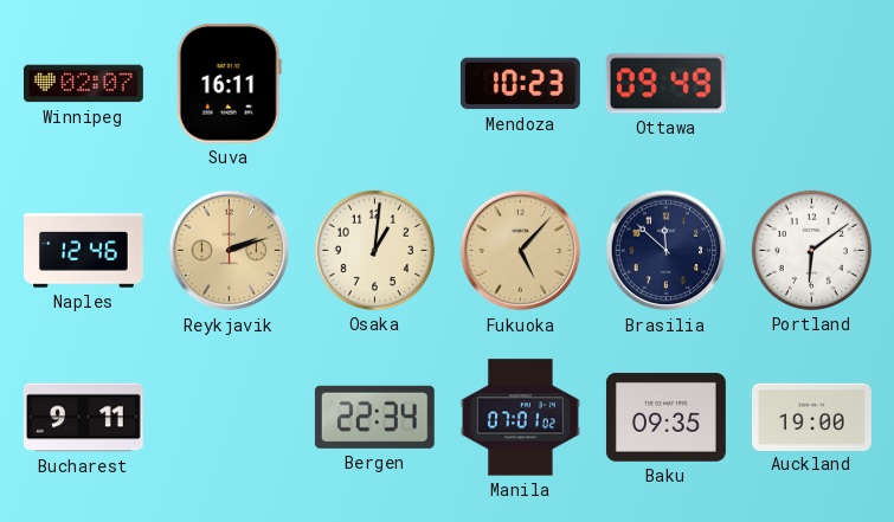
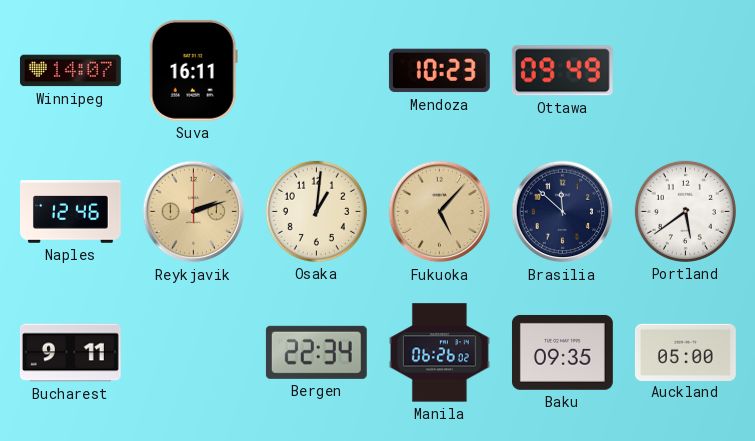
Winnipeg: 02:07 -> 14:07 (70, 71)
Portland: 6:09 -> 5:39 (685, 211)
Manila: 07:01 -> 06:26 (439, 353)
Auckland: 19:00 -> 05:00 (685, 352)
